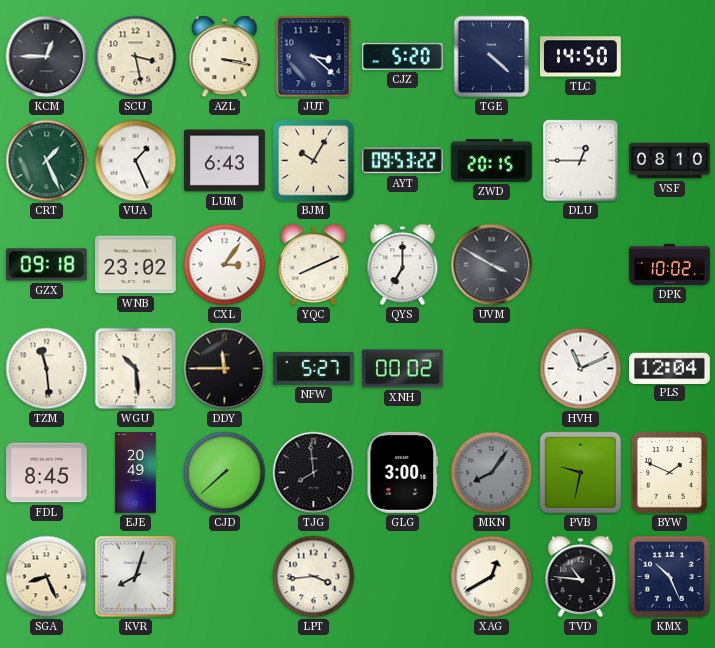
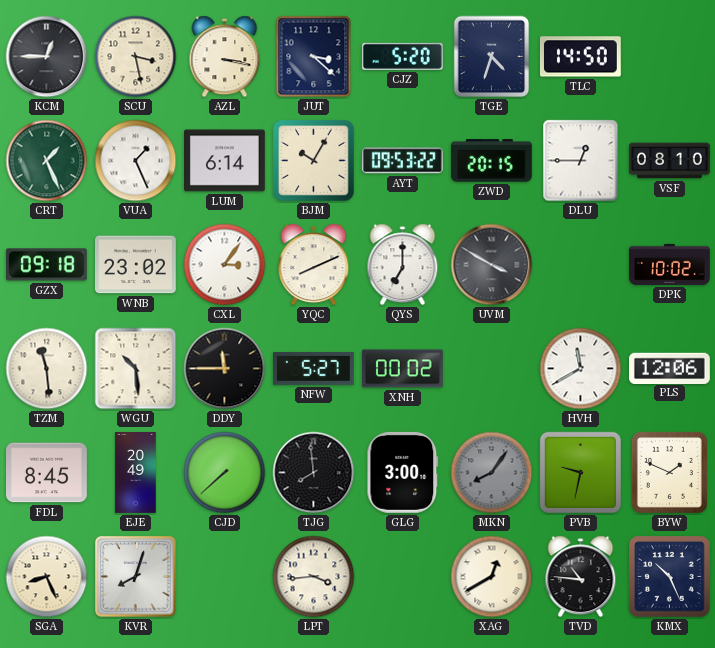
TGE: 4:22 -> 4:33 (492, 57)
LUM: 6:43 -> 6:14 (225, 161)
HVH: 11:11 -> 11:40 (581, 369)
PLS: 12:04 -> 12:06 (670, 368)
